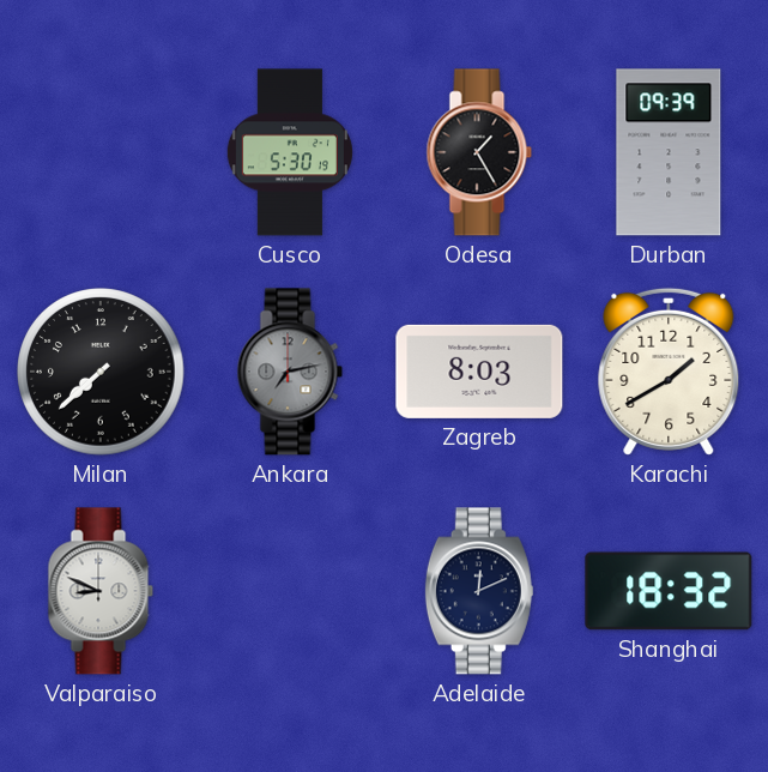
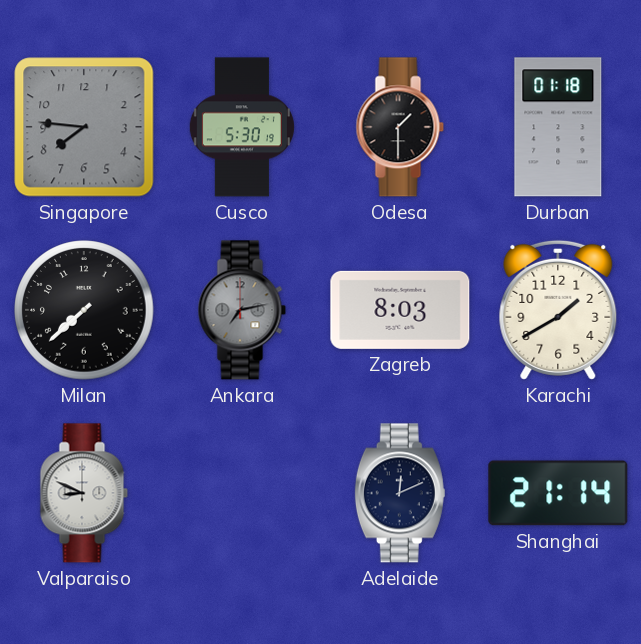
Singapore: none -> 7:46 (84, 127)
Odesa: 1:25 -> 1:30 (400, 127)
Durban: 09:39 -> 01:18 (558, 127)
Shanghai: 18:32 -> 21:14 (558, 493)
